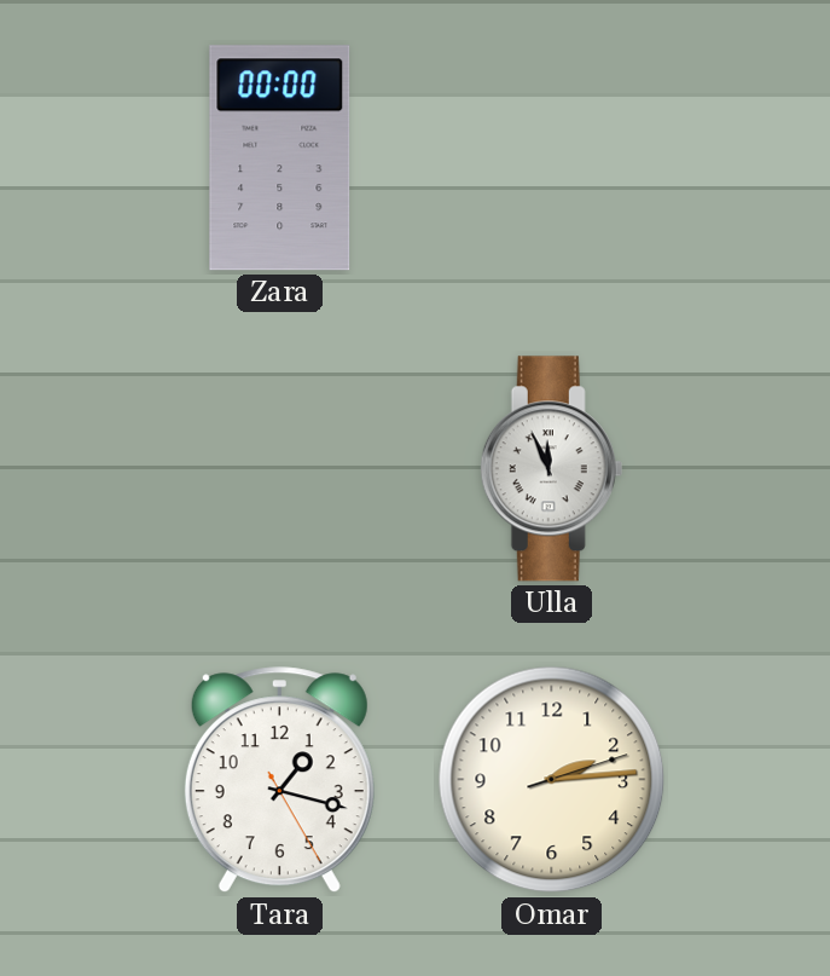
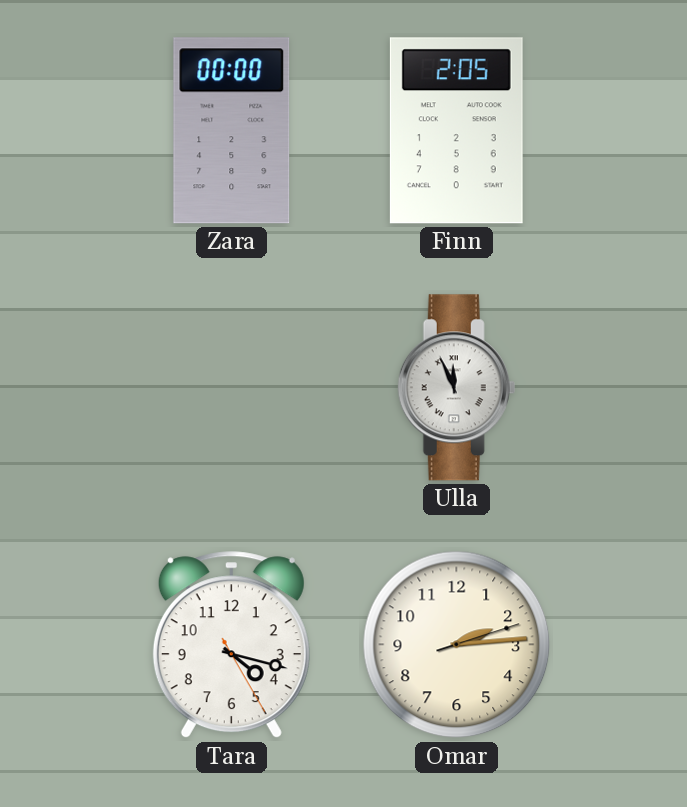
Finn: none -> 2:05 (456, 131)
Tara: 1:17 -> 4:17 (231, 645)
